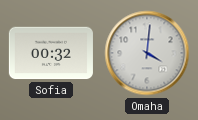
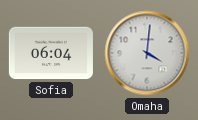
Sofia: 00:32 -> 06:04 (51, 53)
